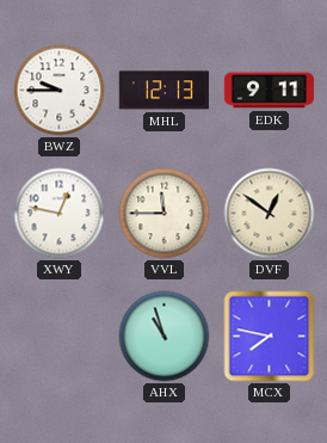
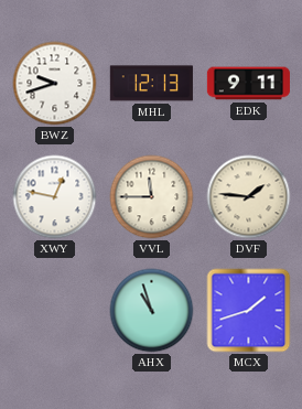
BWZ: 9:45 -> 9:42 (55, 84)
DVF: 12:51 -> 1:46 (249, 197)
MCX: 7:47 -> 1:42 (249, 311)
